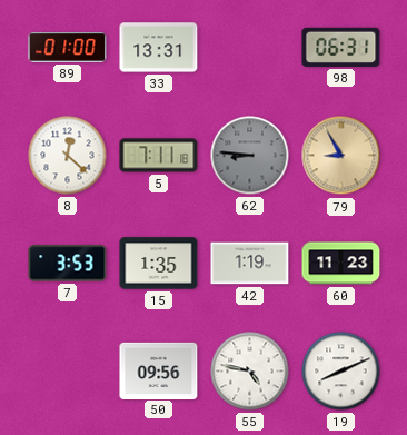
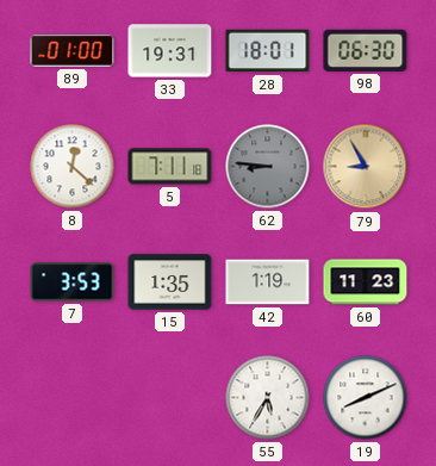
33: 13:31 -> 19:31 (170, 51)
28: none -> 18:01 (268, 51)
98: 06:31 -> 06:30 (366, 50)
50: 09:56 -> none (159, 370)
55: 4:47 -> 5:35 (268, 398)
